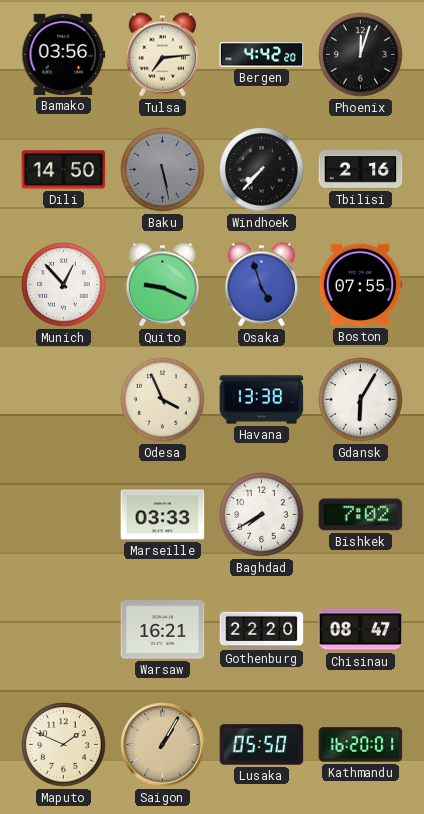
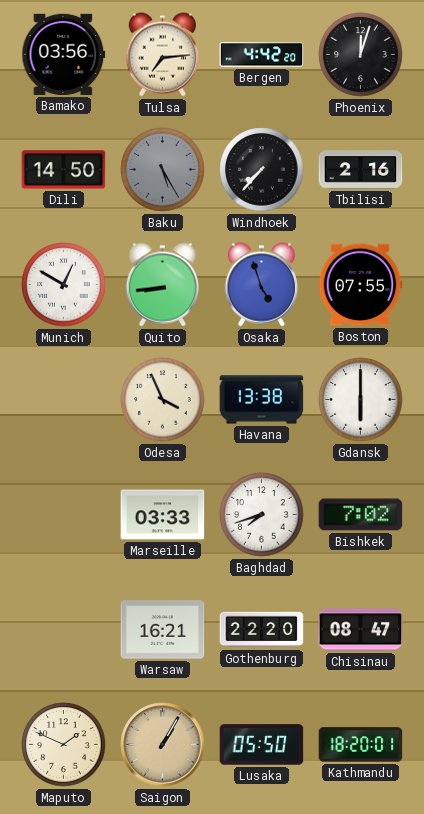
Baku: 5:28 -> 5:25 (163, 170)
Munich: 12:53 -> 12:50 (64, 285)
Quito: 9:19 -> 8:44 (162, 285)
Gdansk: 6:05 -> 6:00 (361, 400)
Baghdad: 7:40 -> 7:42 (262, 515)
Kathmandu: 16:20 -> 18:20 (361, 745)
